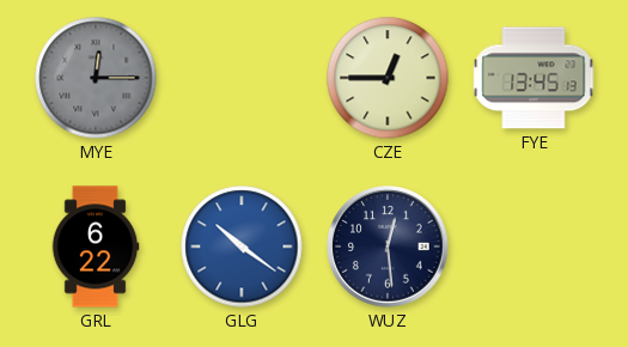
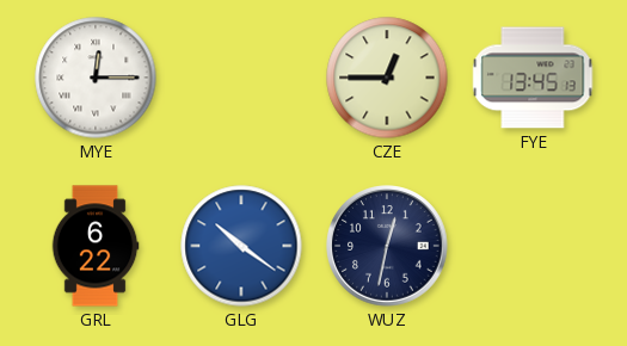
MYE dial: grey -> white (96, 78)
WUZ: 12:29 -> 12:32 (388, 247)
